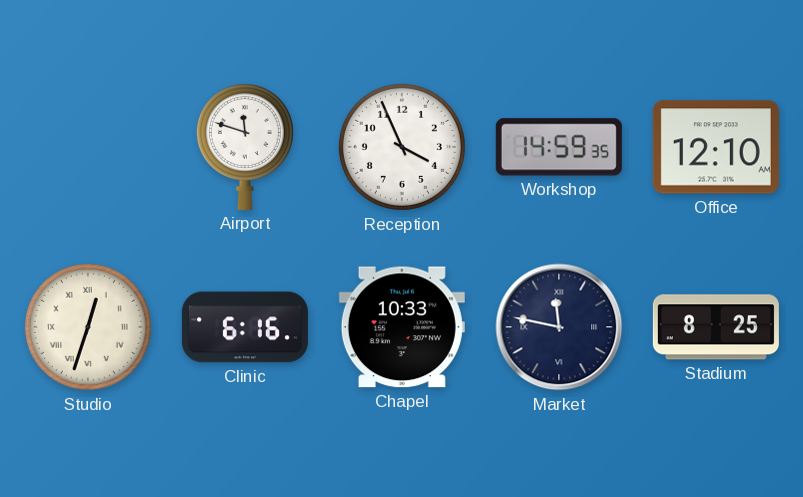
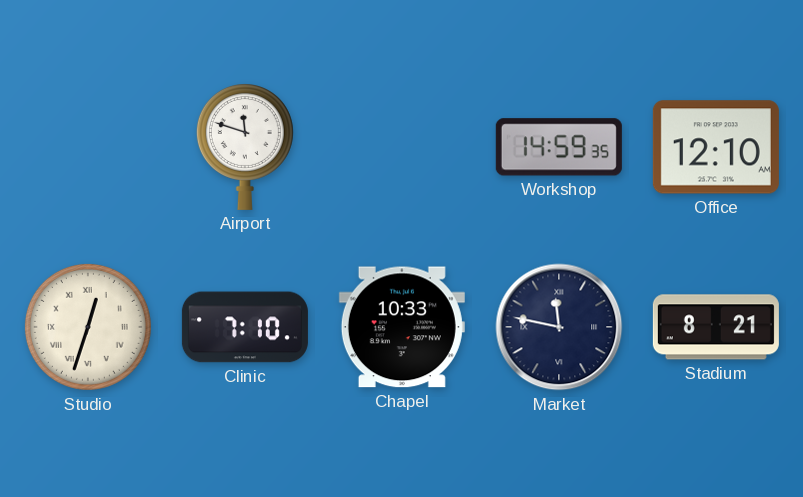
Reception: 3:56 -> none (402, 147)
Clinic: 6:16 -> 7:10 (245, 327)
Stadium: 8:25 -> 8:21 (716, 327)
